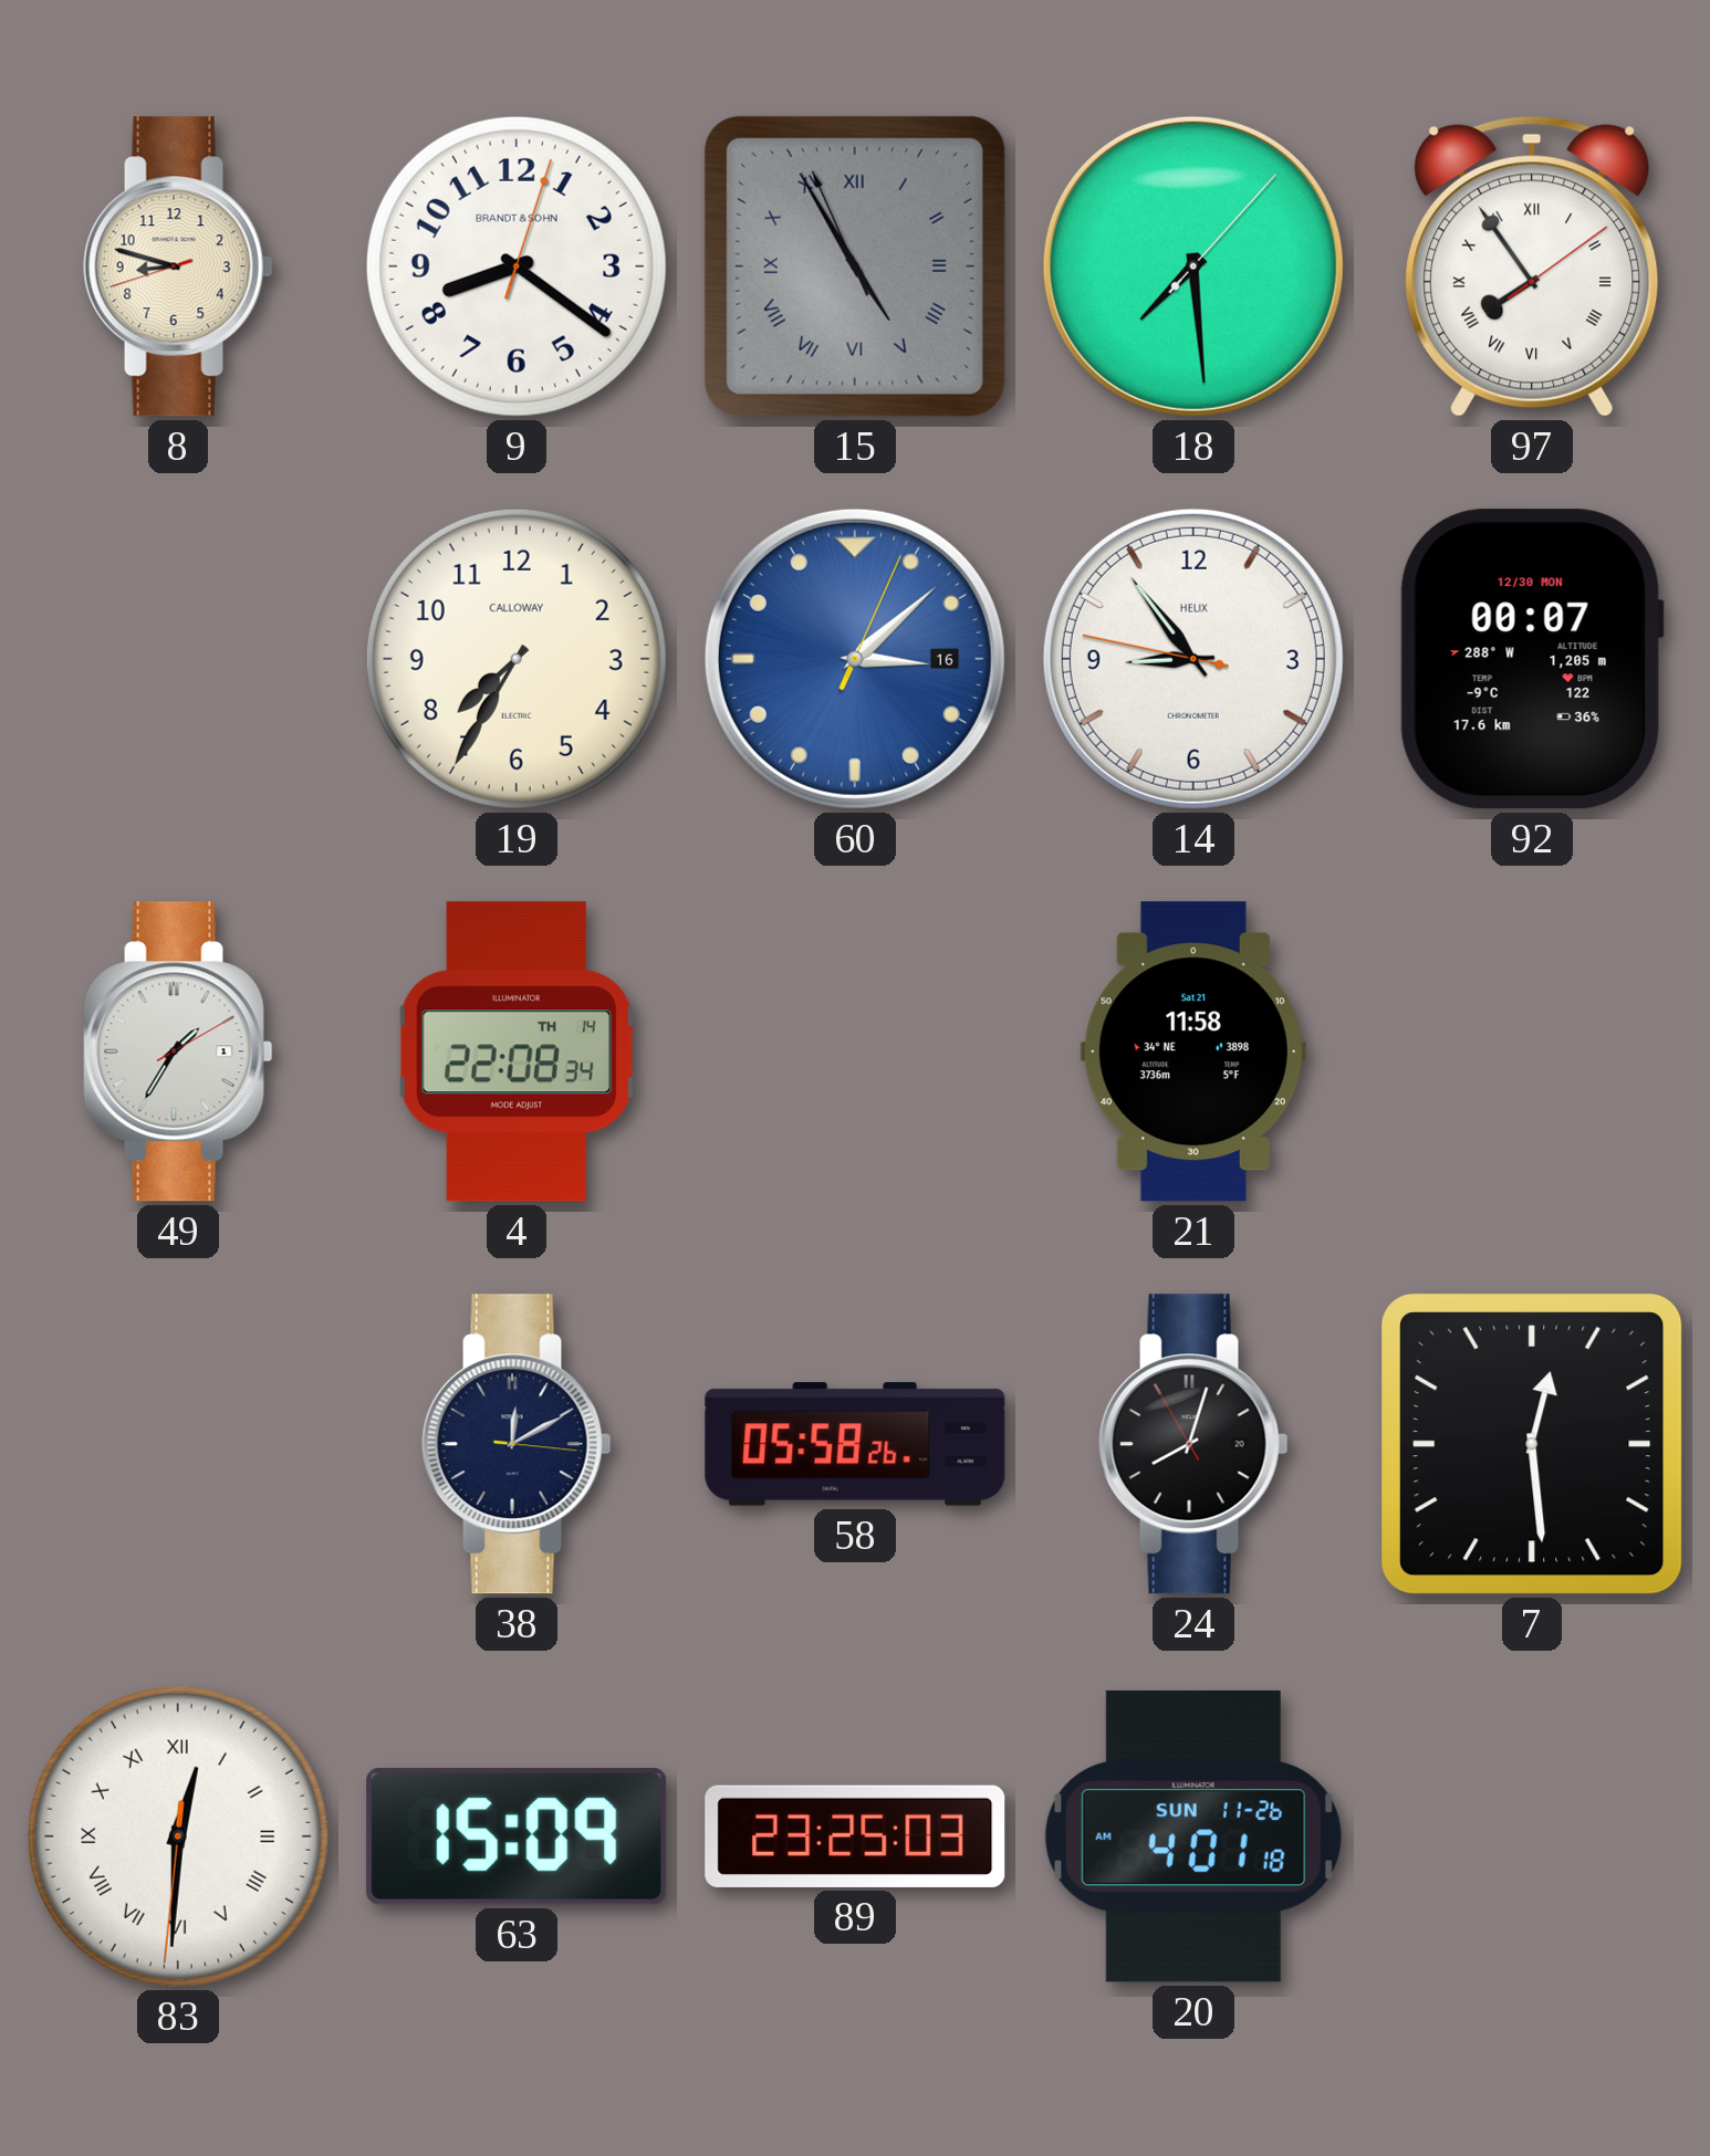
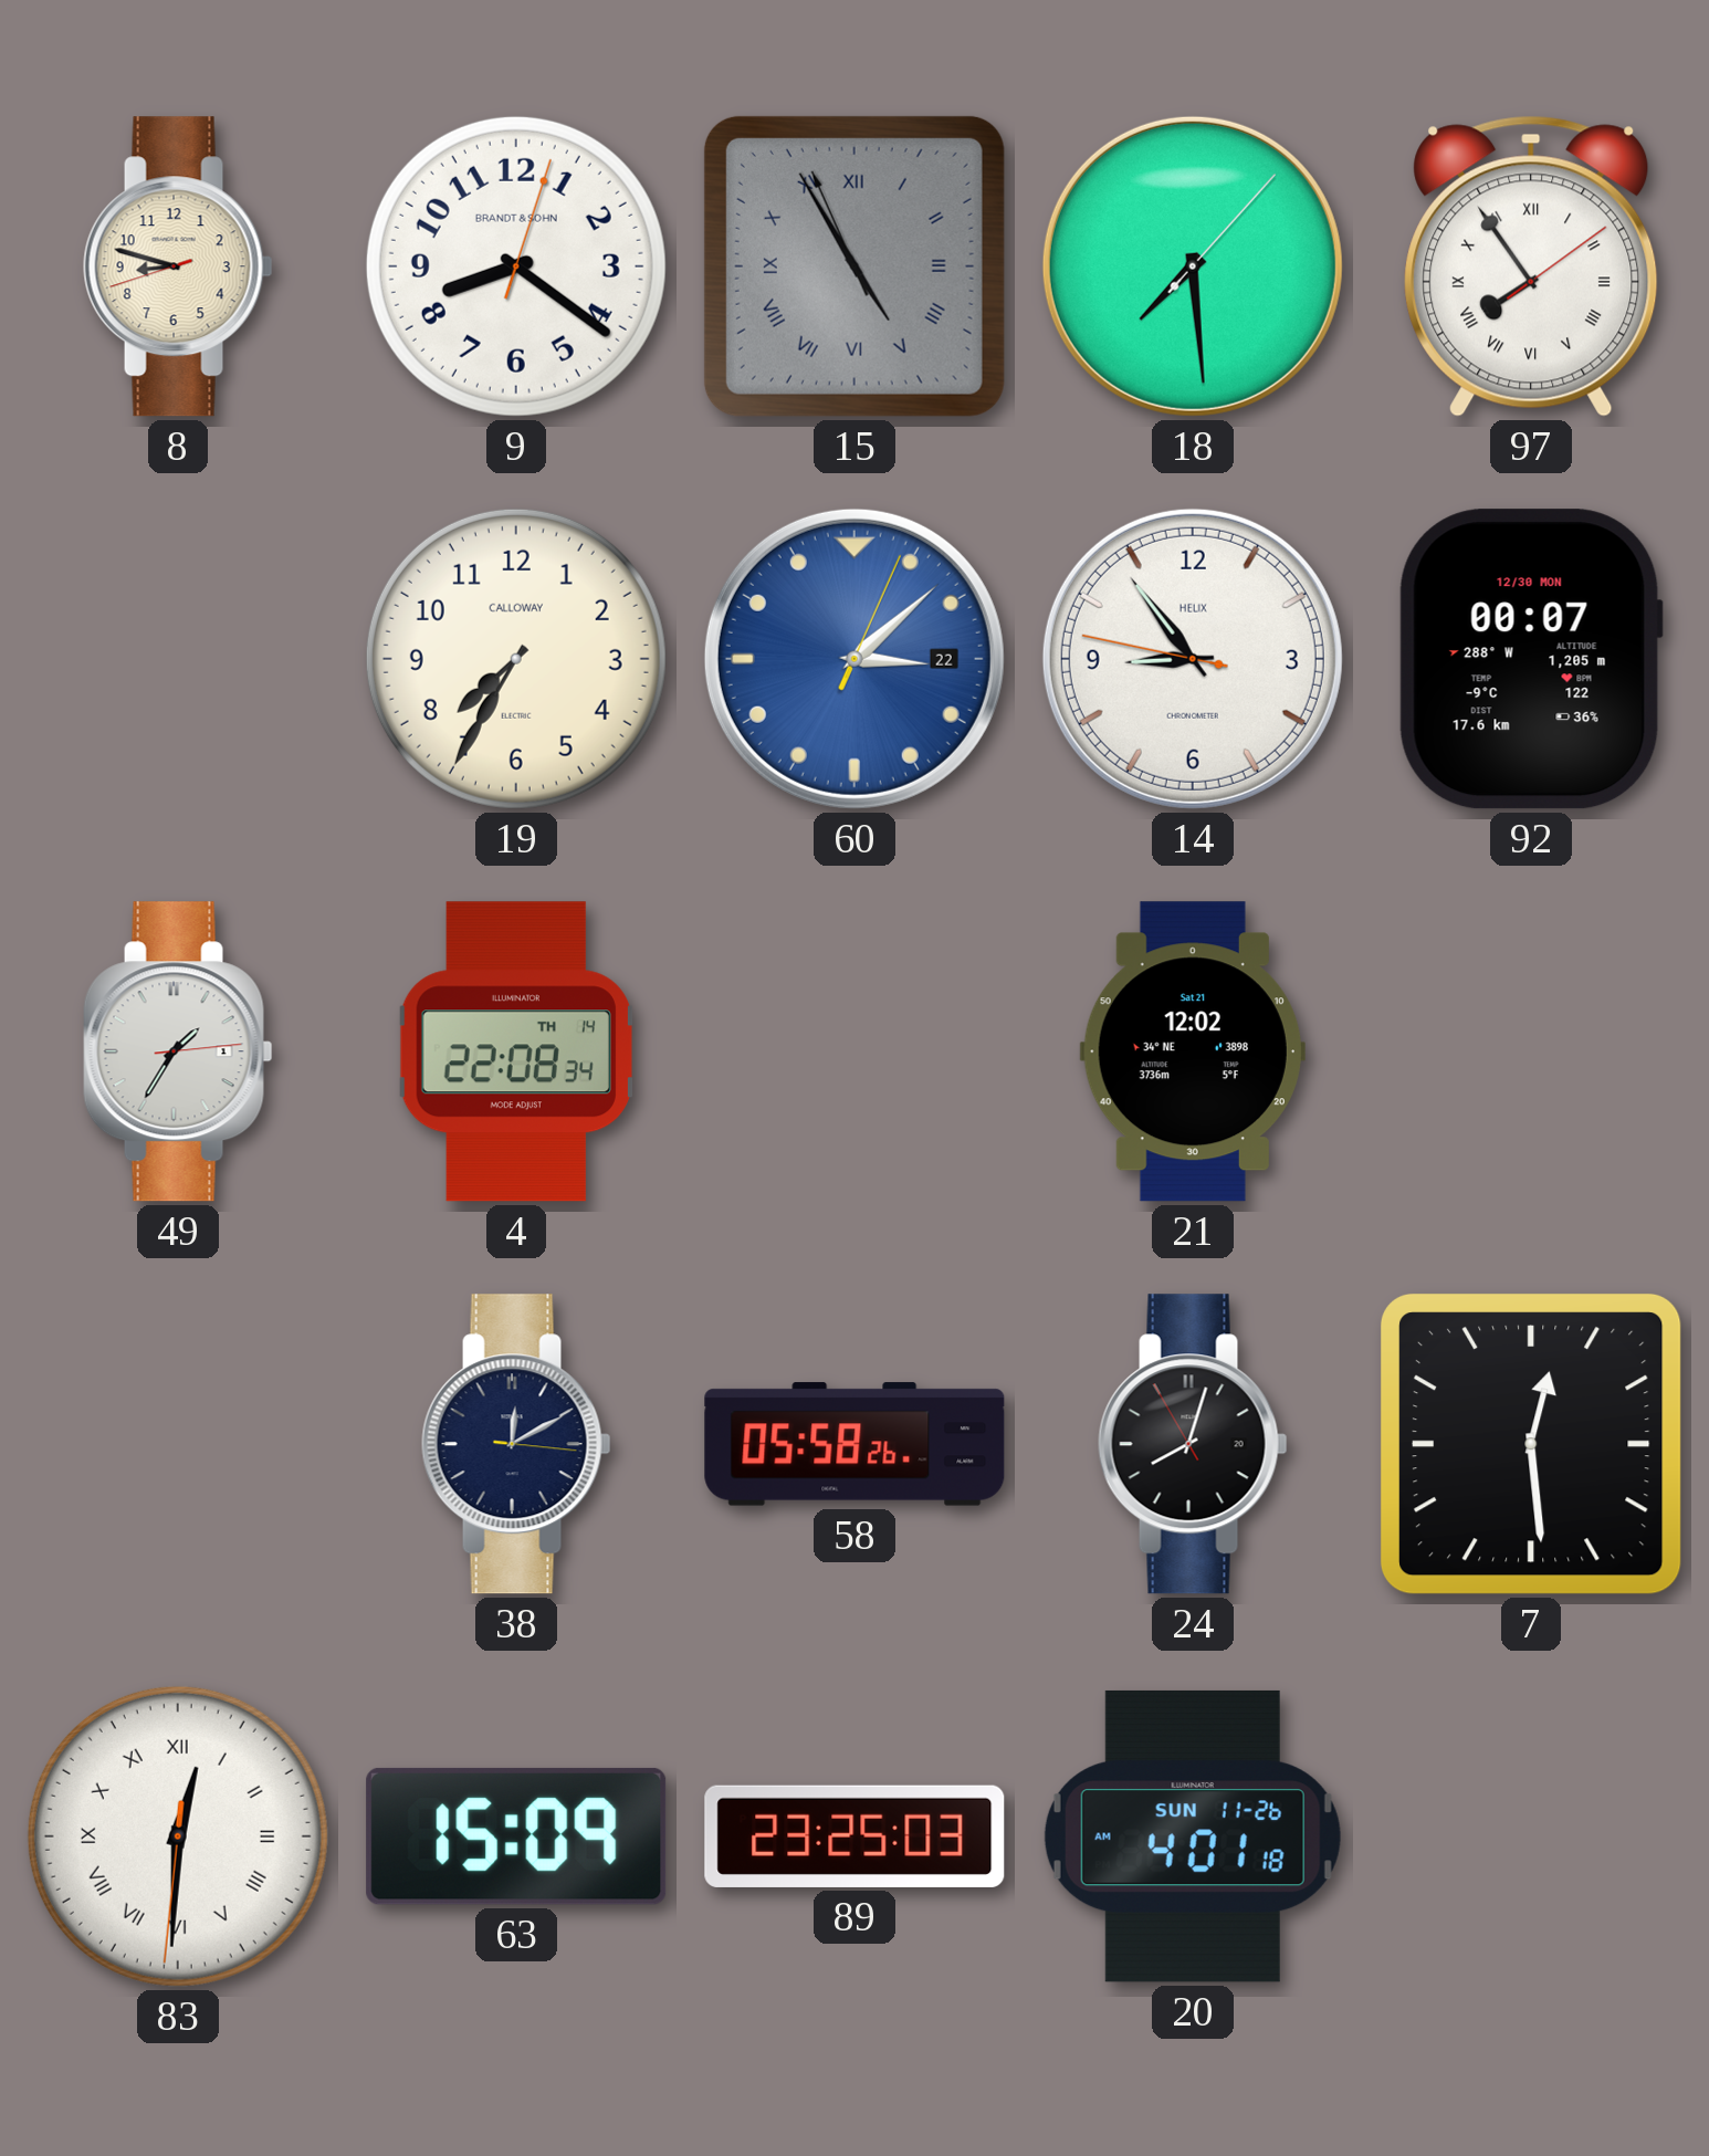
60 date: 16 -> 22 (854, 659)
49: 1:35:10 -> 1:35:14 (178, 1051)
21: 11:58 -> 12:02 (1193, 1051)
